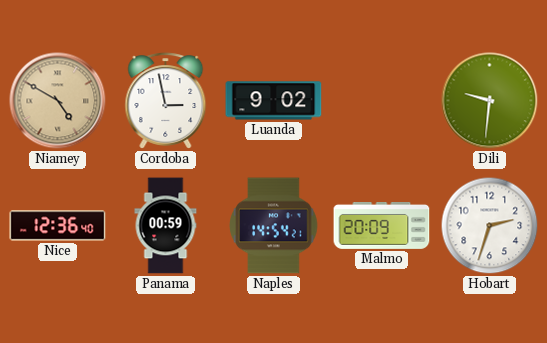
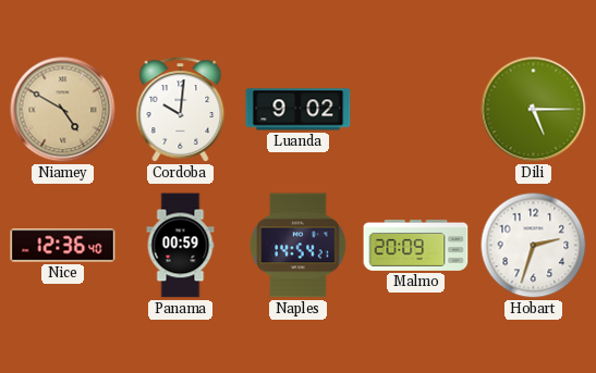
Cordoba: 2:58 -> 10:01 (181, 110)
Dili: 9:31 -> 5:15 (534, 110)
